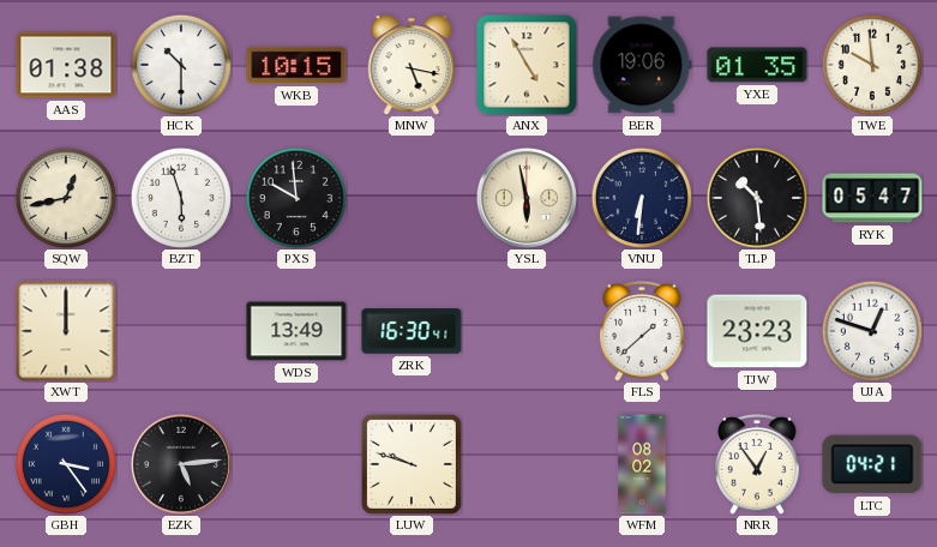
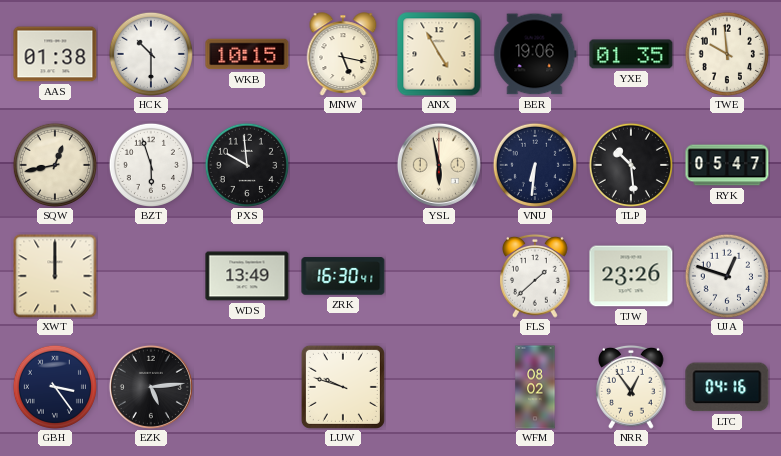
TJW: 23:23 -> 23:26 (631, 276)
LTC: 04:21 -> 04:16 (727, 387)
